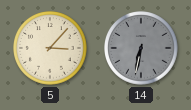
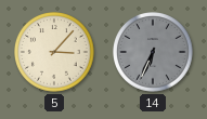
14: 6:32 -> 6:34 (154, 53)
